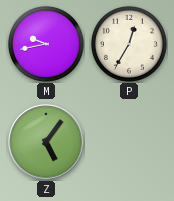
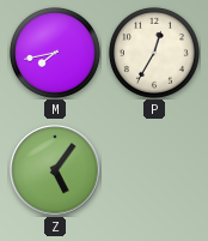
M: 9:43 -> 7:43 (55, 53)
